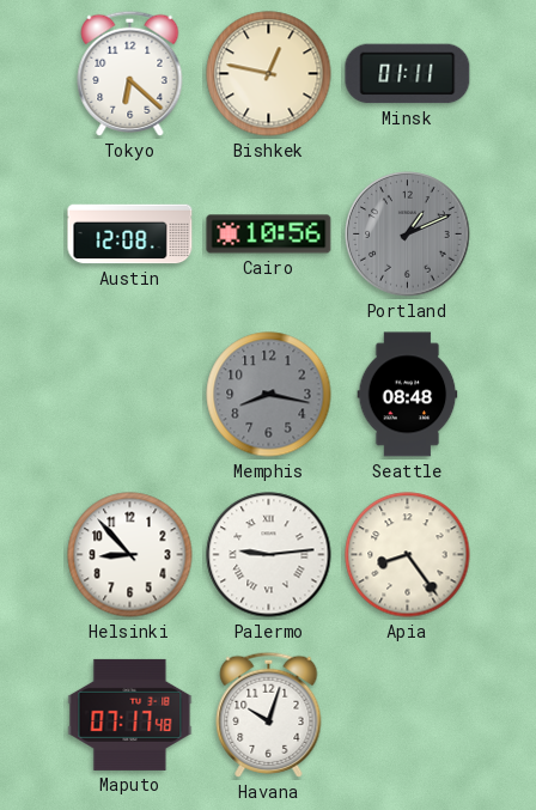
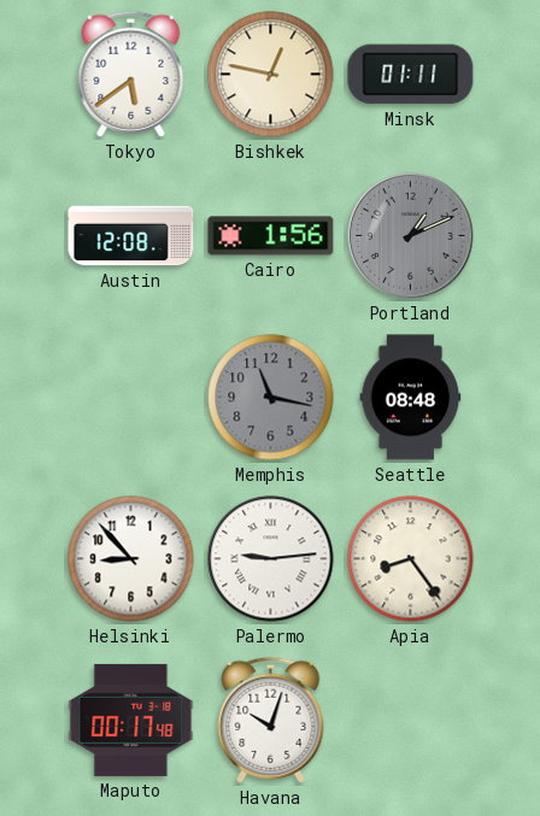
Tokyo: 6:22 -> 5:39 (131, 74)
Cairo: 10:56 -> 1:56 (271, 236)
Memphis: 8:17 -> 11:17 (271, 398)
Maputo: 07:17 -> 00:17 (131, 720)
